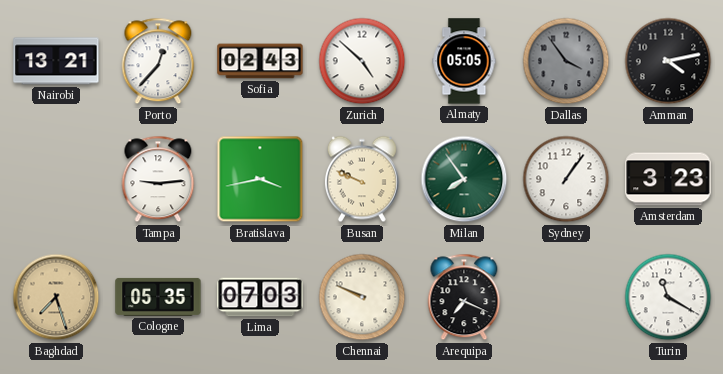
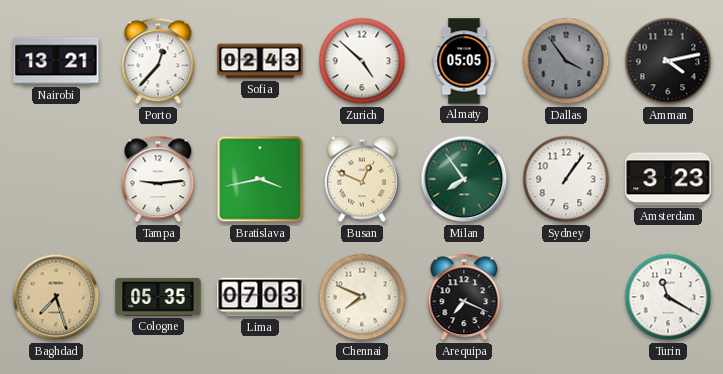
Busan: 9:49 -> 12:49 (362, 179)
Chennai: 9:49 -> 7:49 (362, 297)
